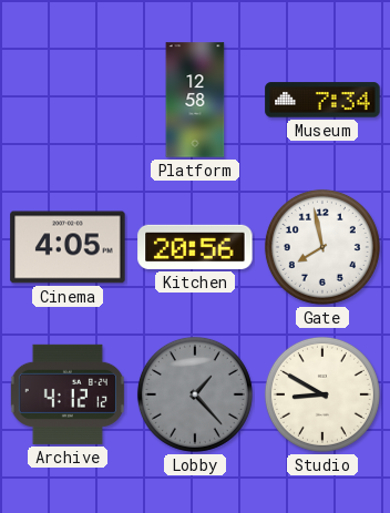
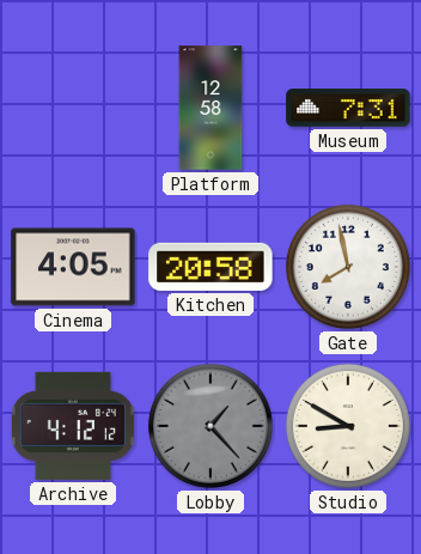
Museum: 7:34 -> 7:31 (348, 108)
Kitchen: 20:56 -> 20:58 (210, 267)
